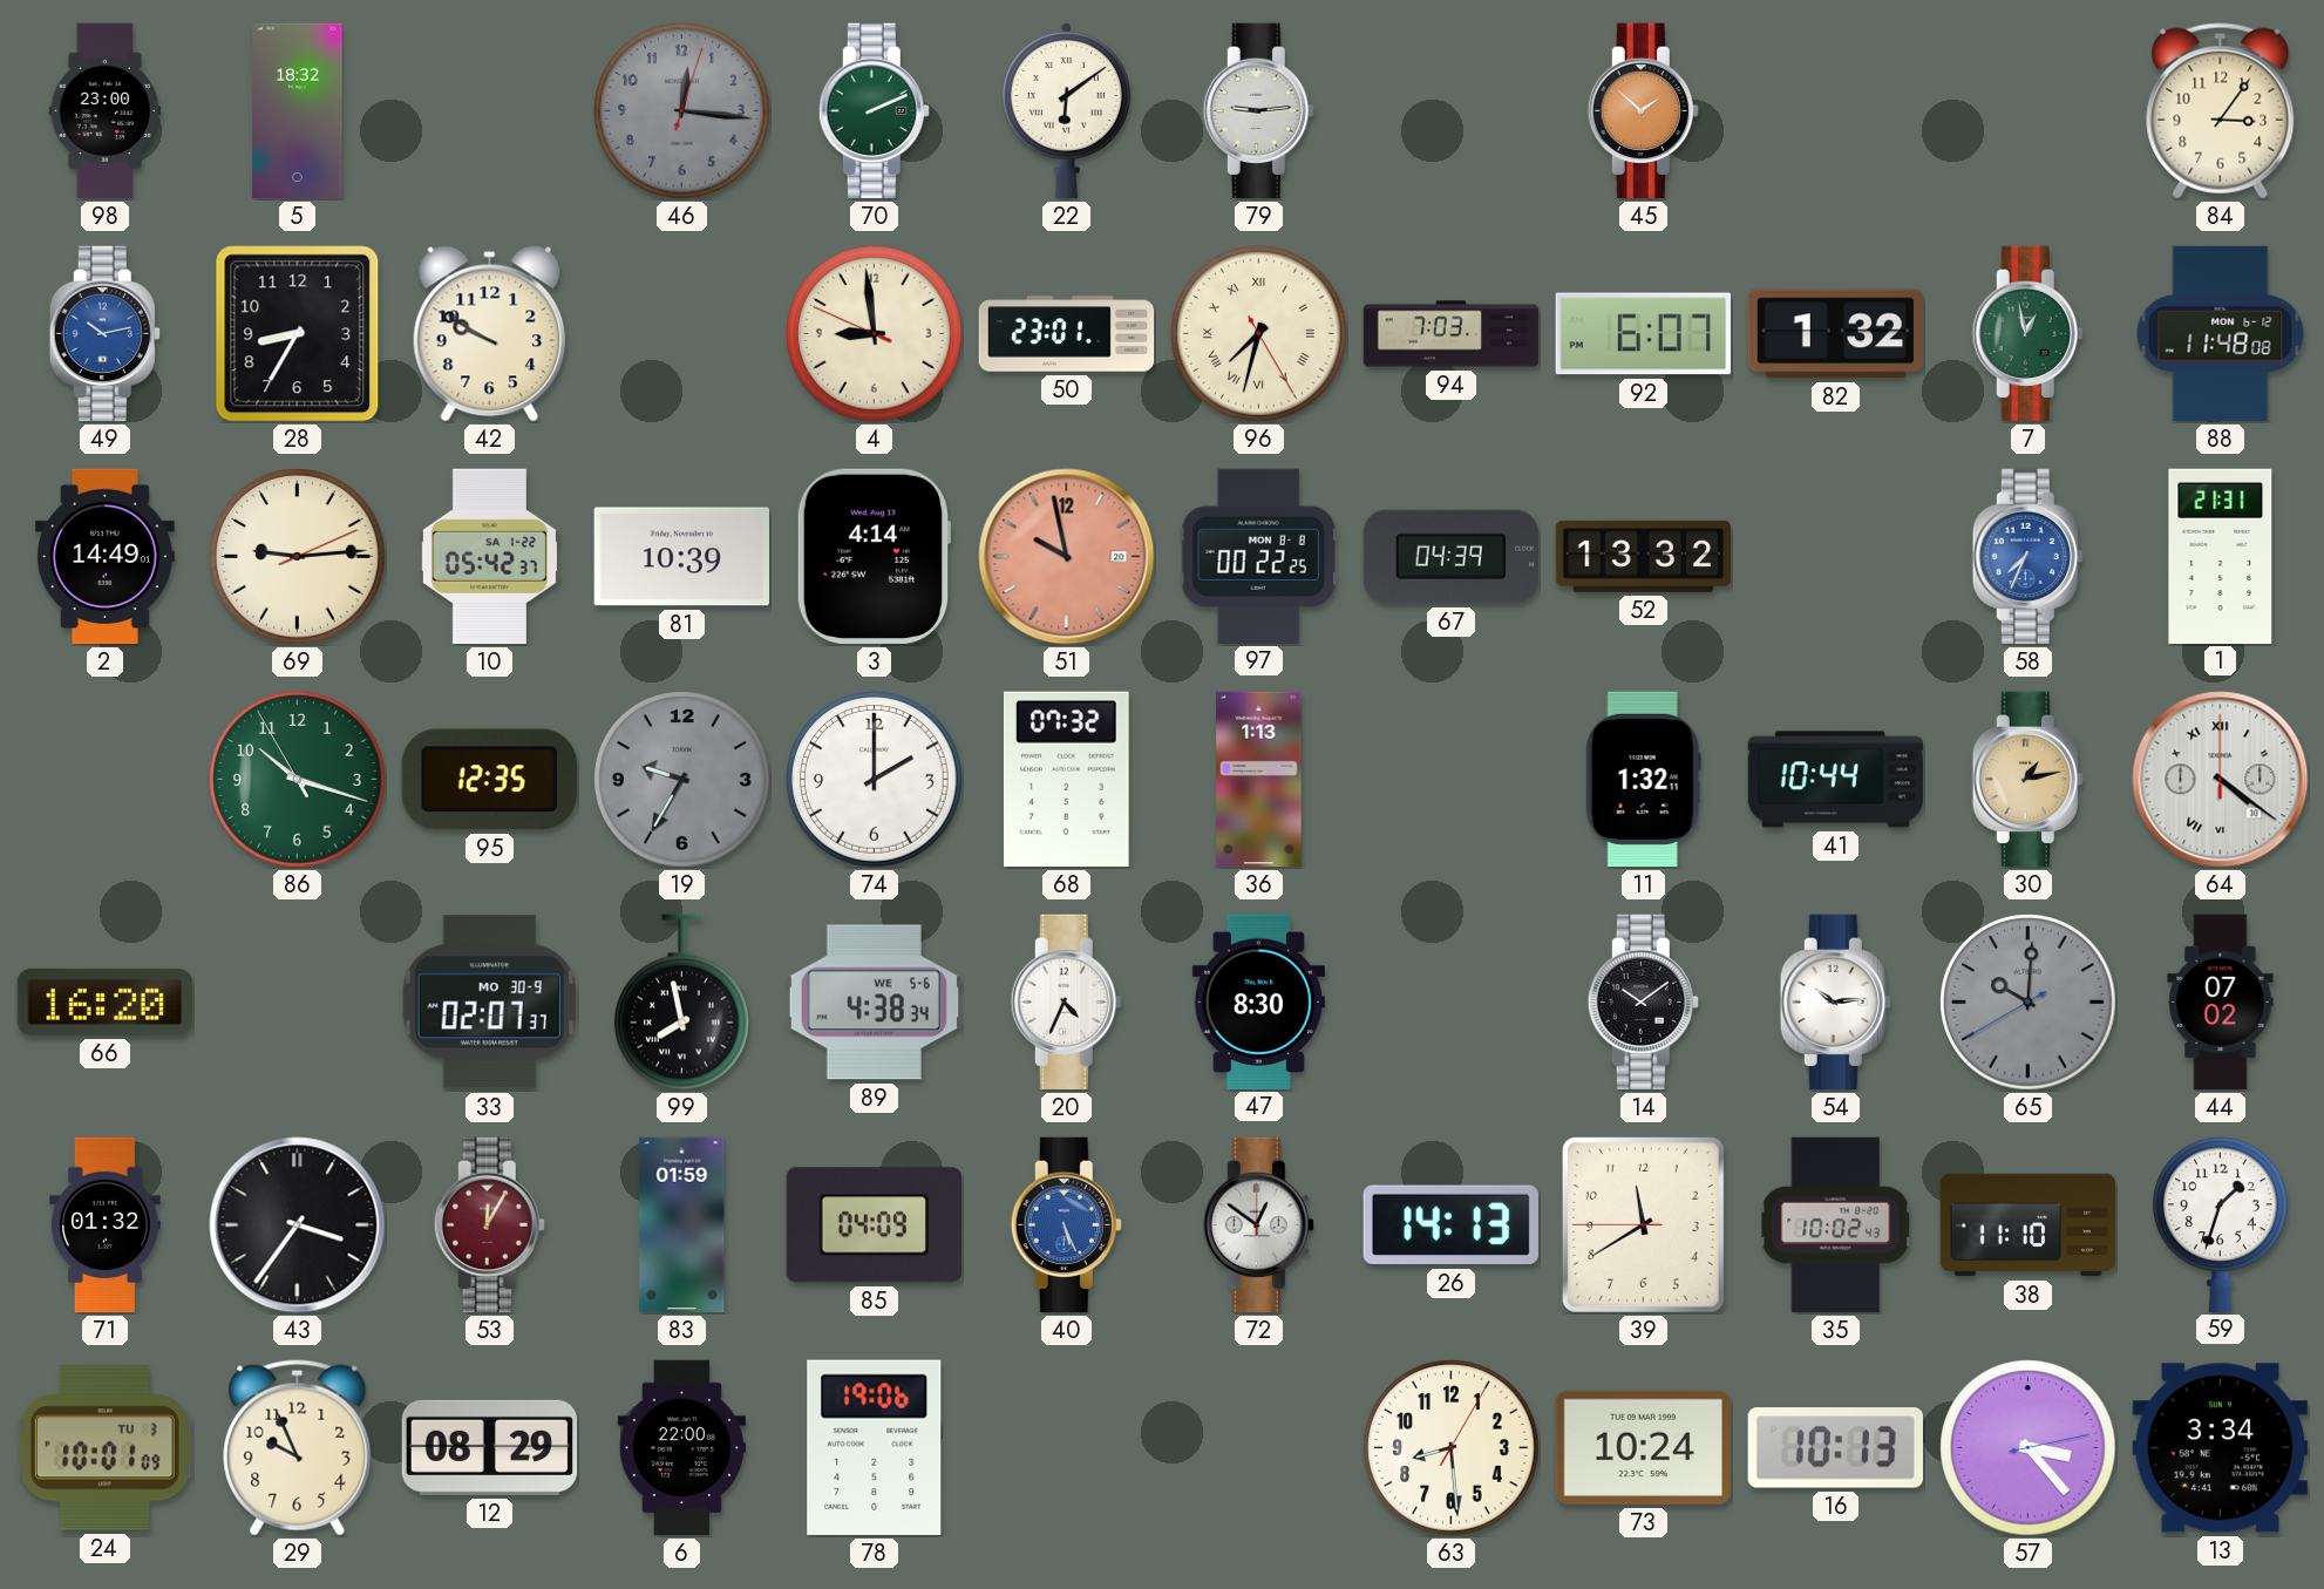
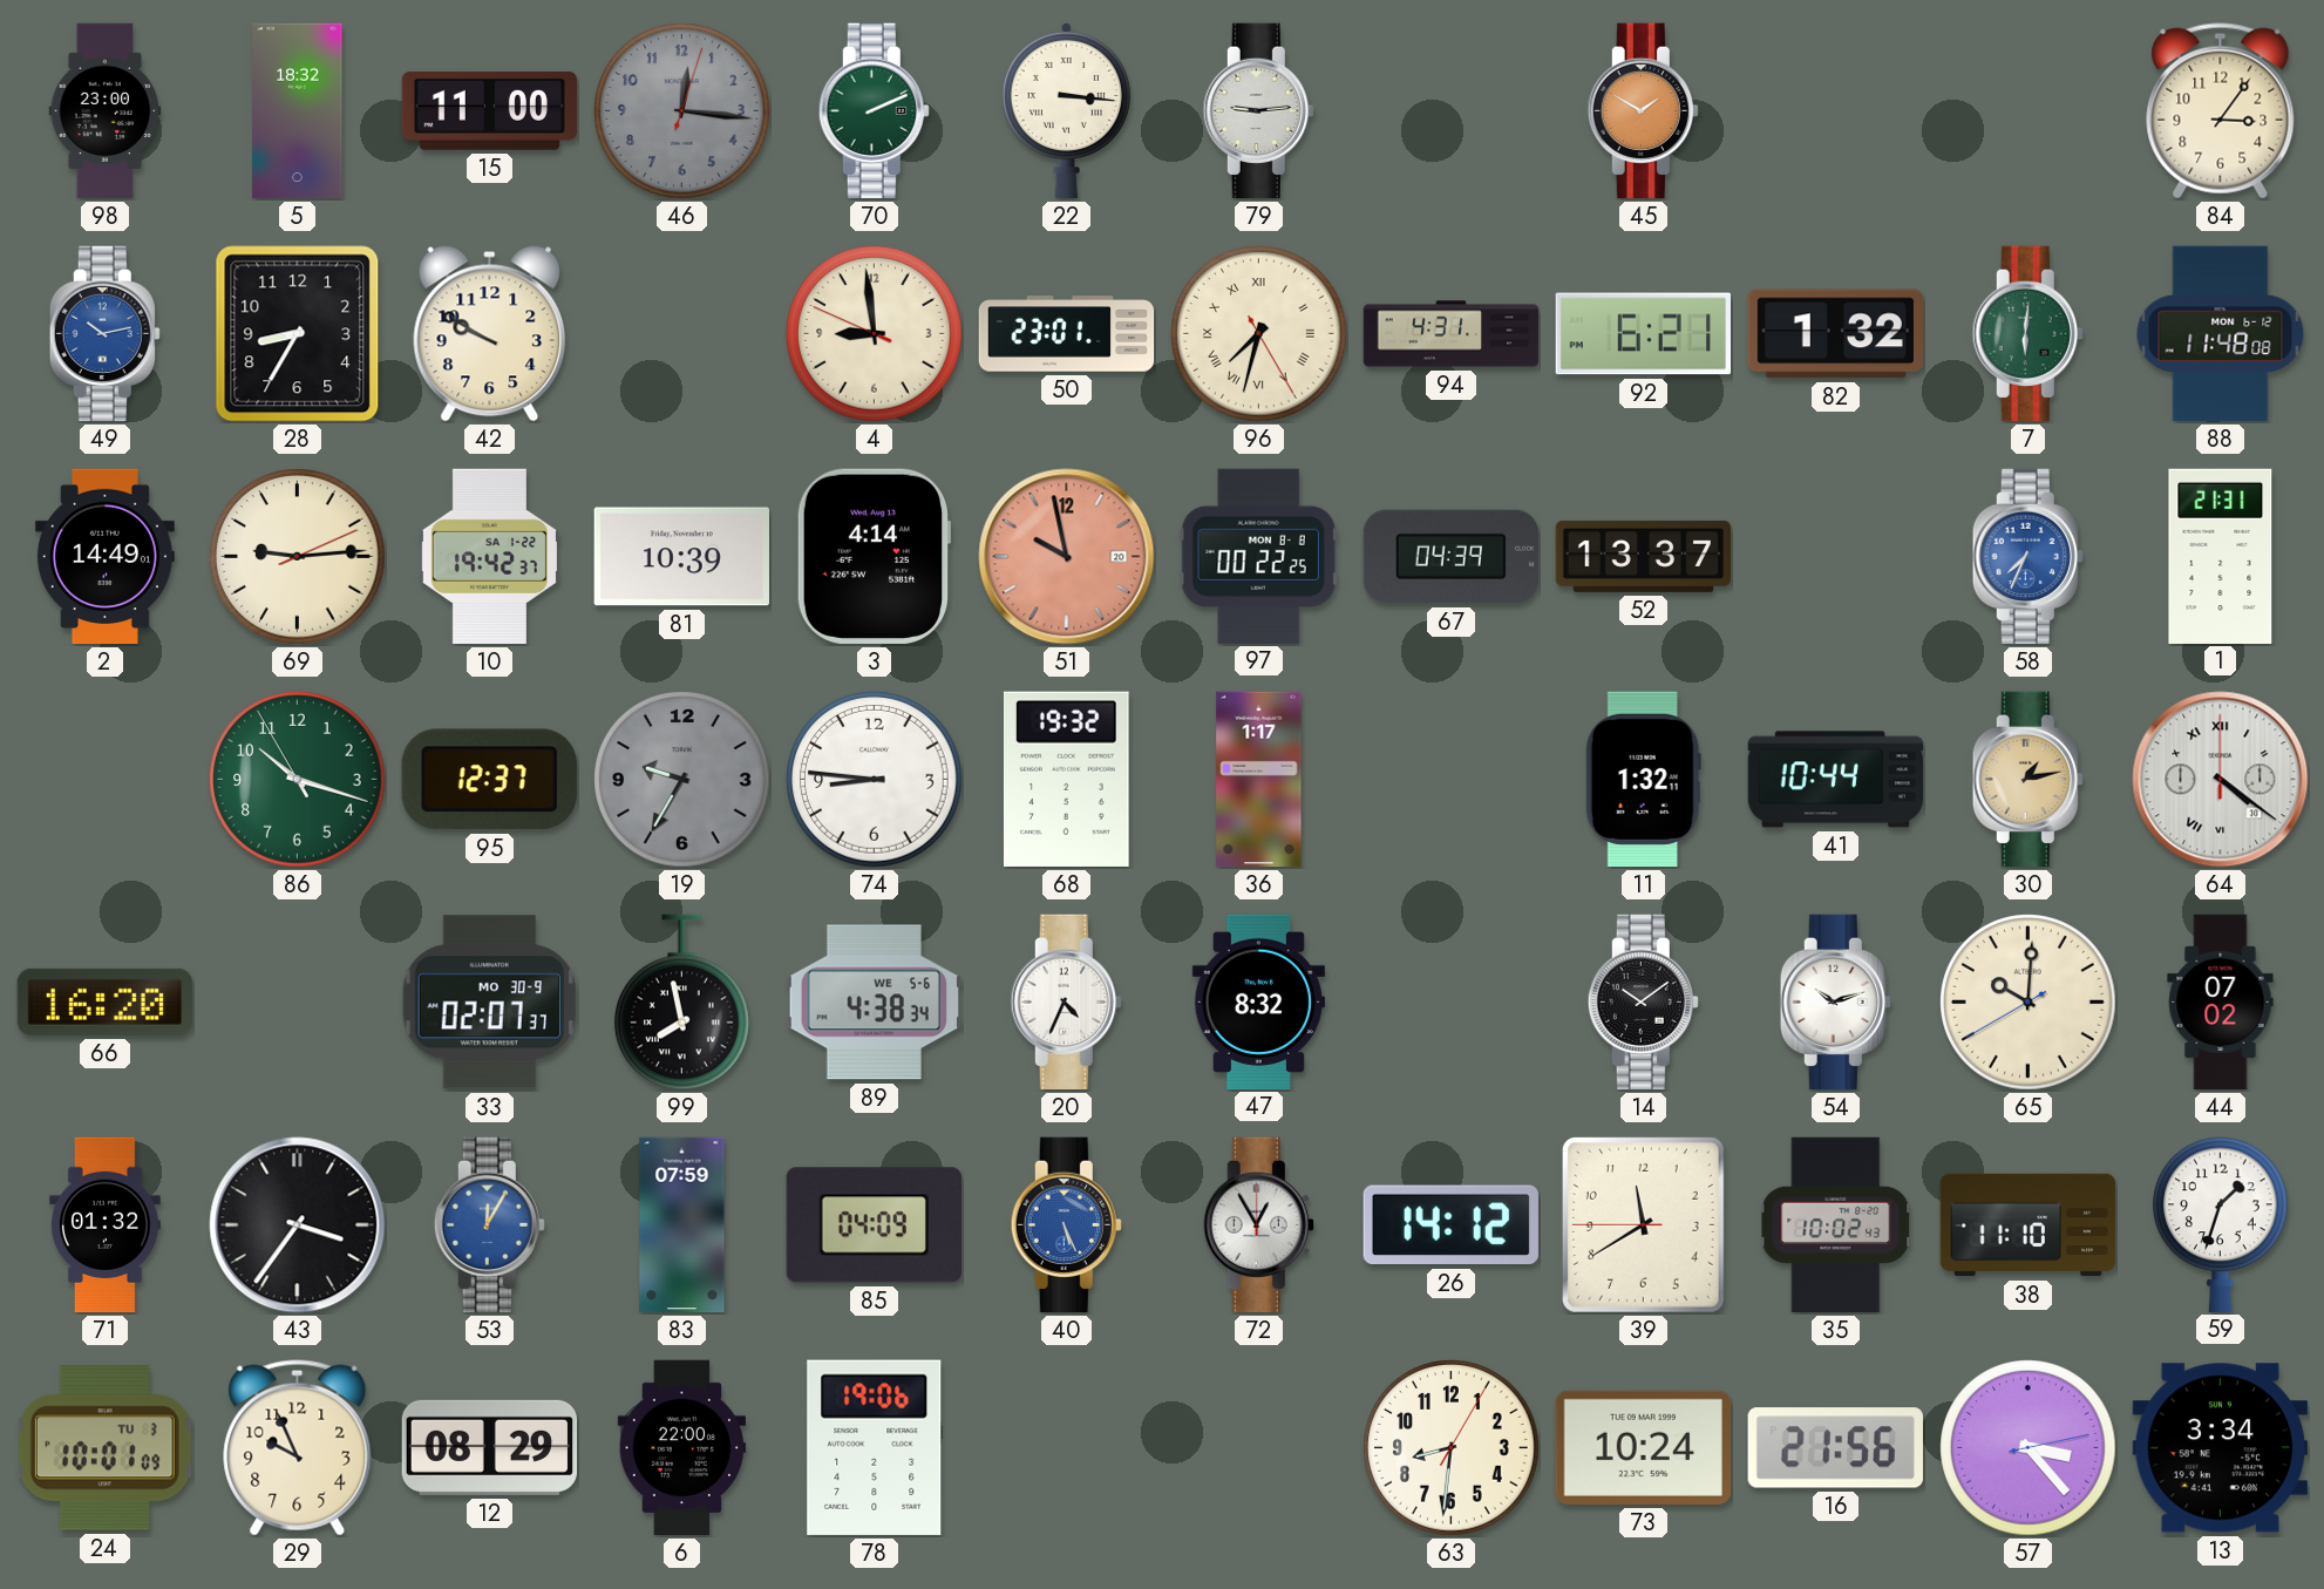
15: none -> 11:00 (490, 110)
22: 6:09 -> 3:16 (1066, 110)
45: 1:52 -> 1:50 (1643, 111)
94: 7:03 -> 4:31 (1452, 334)
92: 6:07 -> 6:21 (1643, 334)
7: 12:58 -> 6:01 (2027, 334)
10: 05:42 -> 19:42 (489, 557)
52: 13:32 -> 13:37 (1644, 556)
95: 12:35 -> 12:37 (489, 780)
74: 2:00 -> 8:46 (875, 780)
68: 07:32 -> 19:32 (1066, 779)
36: 1:13 -> 1:17 (1259, 780)
47: 8:30 -> 8:32 (1258, 1001)
54: 10:14 -> 10:12 (1835, 1003)
65 dial: grey -> cream (2029, 1003)
53 dial: burgundy -> blue (489, 1225)
83: 01:59 -> 07:59 (682, 1225)
72: 12:51 -> 12:55 (1258, 1225)
26: 14:13 -> 14:12 (1450, 1225)
63: 8:29 -> 8:31 (1452, 1448)
16: 10:13 -> 21:56 (1835, 1448)
